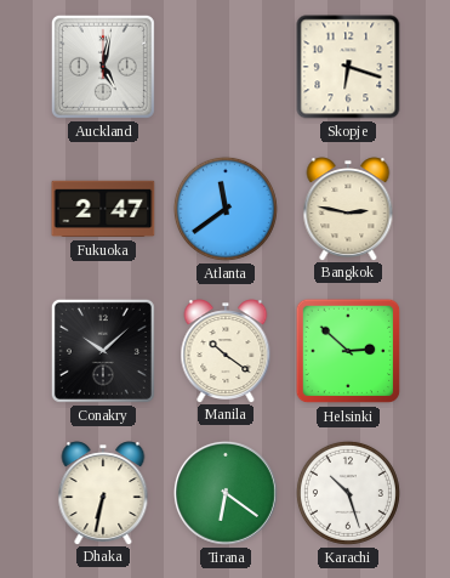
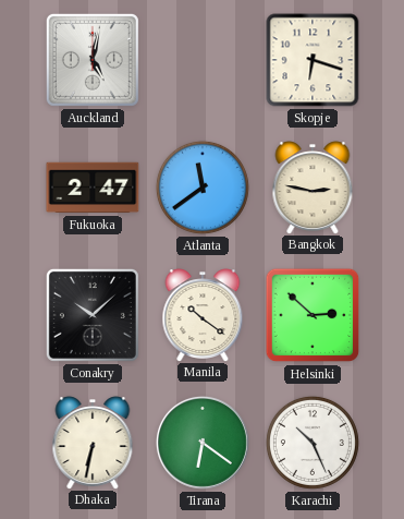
Karachi: 10:27 -> 10:26 (313, 443)
